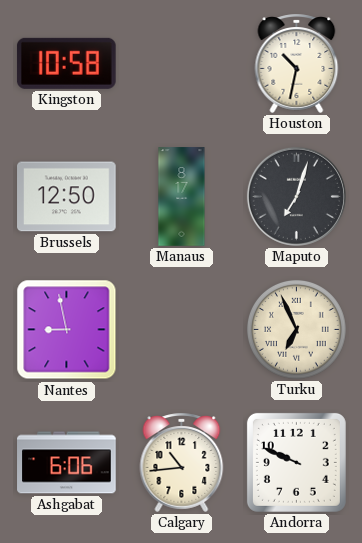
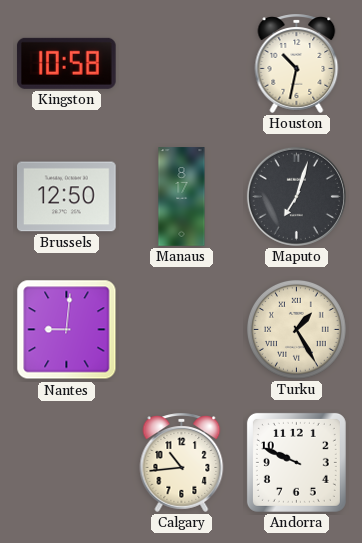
Nantes: 8:58 -> 9:01 (67, 330)
Turku: 6:56 -> 1:25 (296, 329)
Ashgabat: 6:06 -> none (67, 463)
